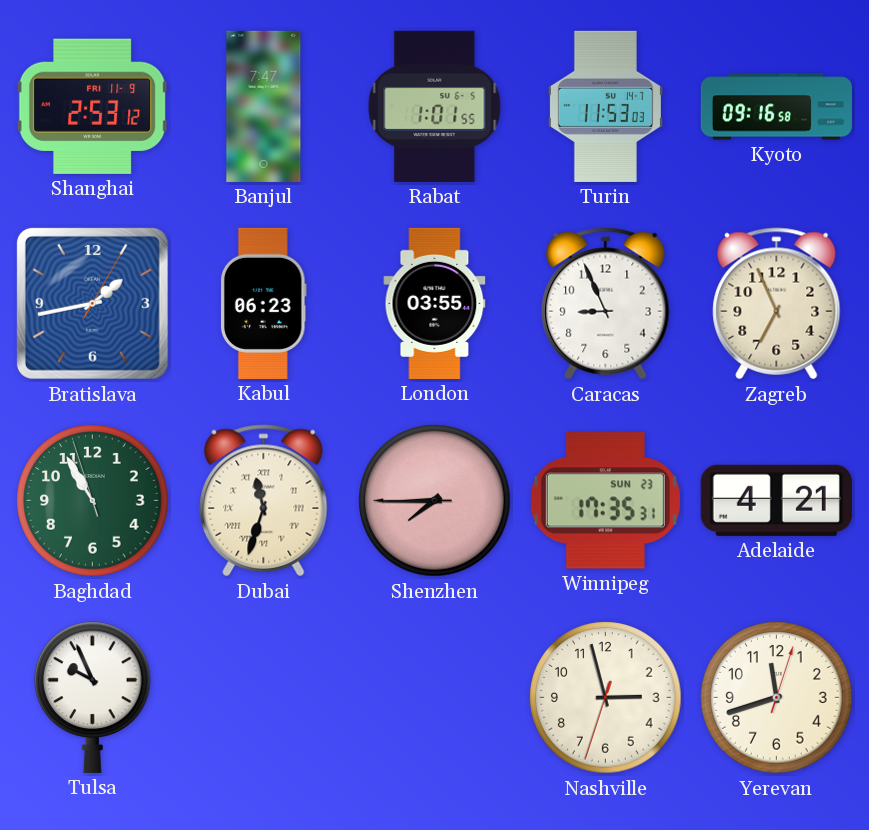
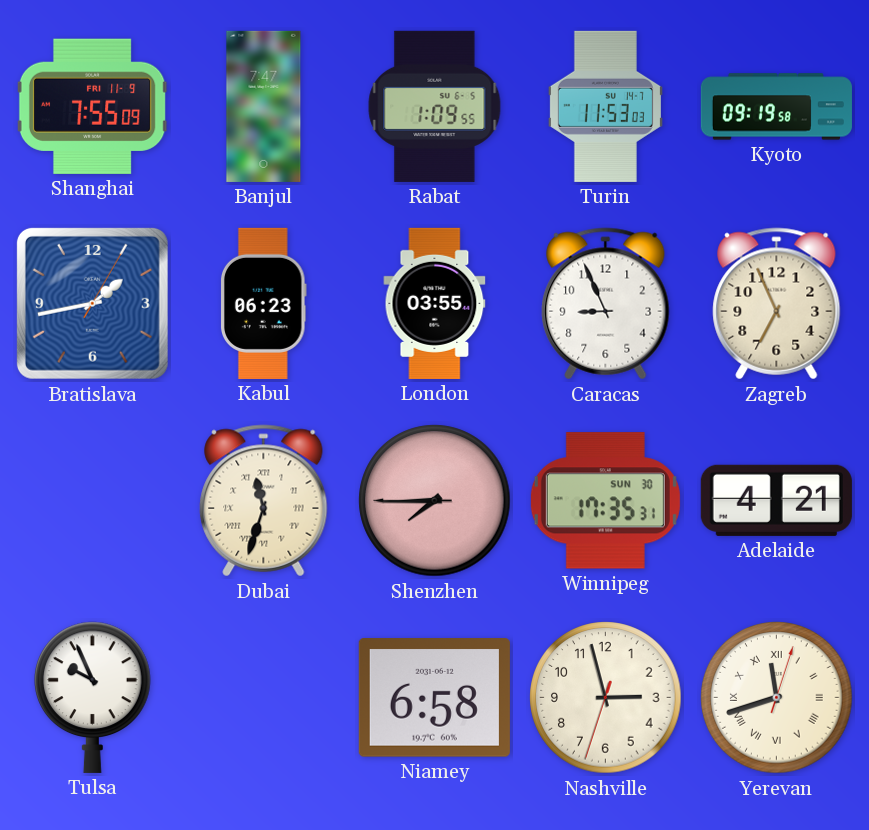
Shanghai: 2:53 -> 7:55 (92, 106)
Rabat: 1:01 -> 1:09 (435, 106)
Kyoto: 09:16 -> 09:19 (776, 107)
Baghdad: 10:54 -> none (93, 501)
Winnipeg date: SUN 23 -> SUN 30 (605, 501)
Niamey: none -> 6:58 (434, 698)
Yerevan numerals: Arabic -> Roman (777, 698)
